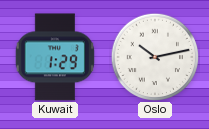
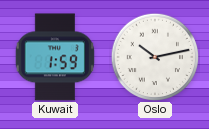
Kuwait: 1:29 -> 1:59 (55, 57)
